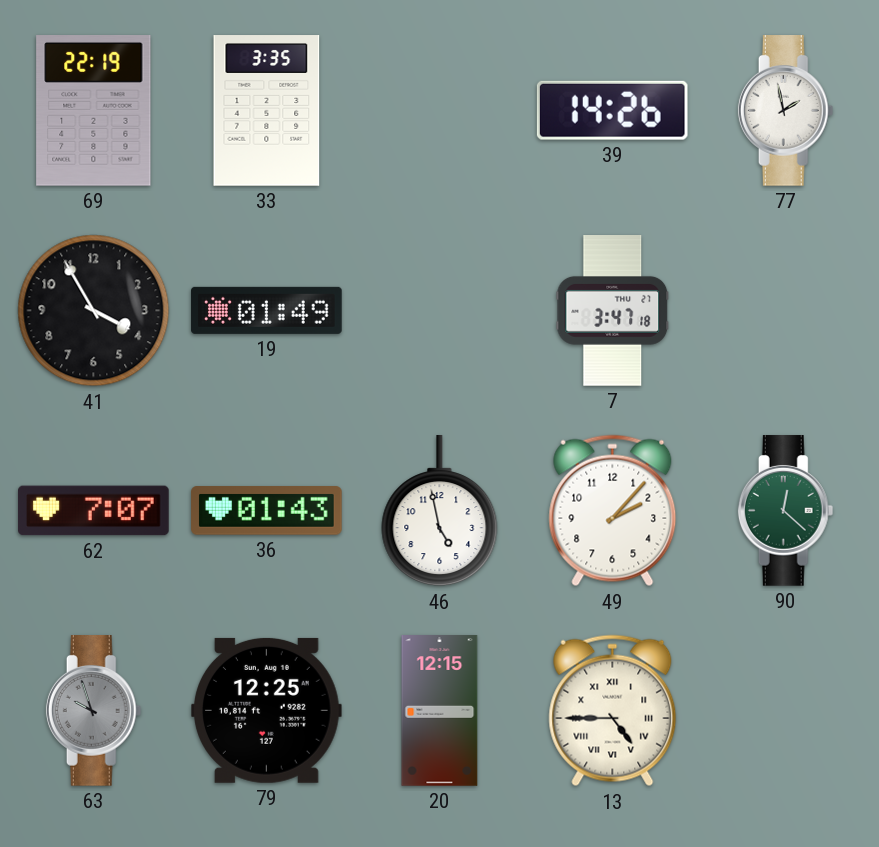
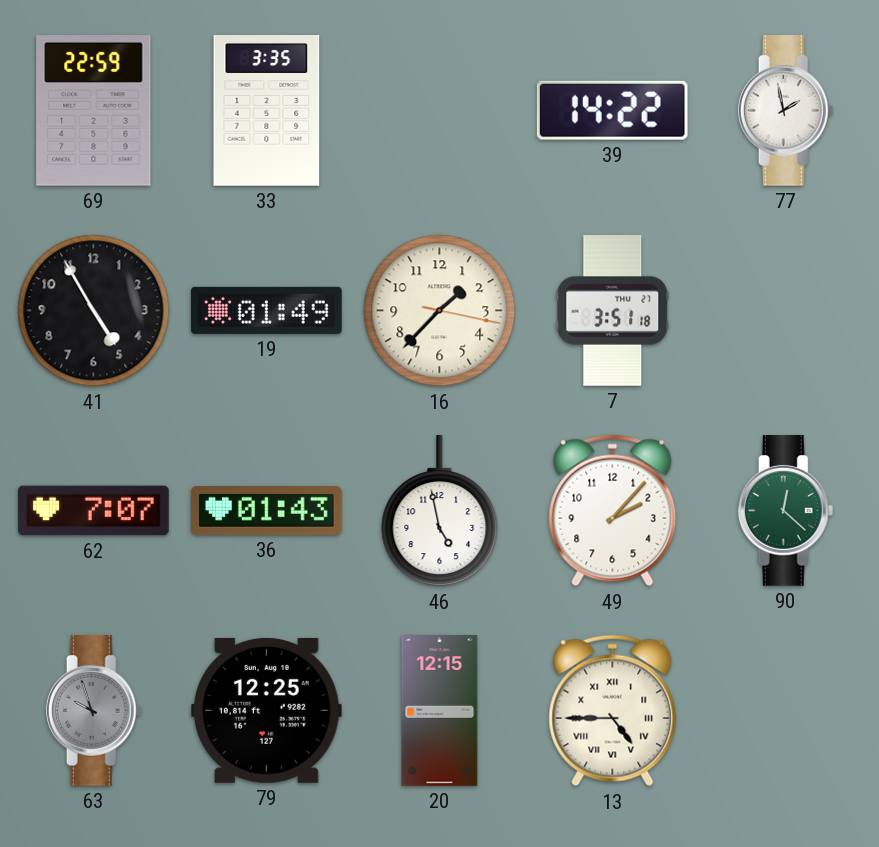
69: 22:19 -> 22:59 (94, 111)
39: 14:26 -> 14:22 (612, 110)
41: 3:55 -> 4:55 (94, 311)
16: none -> 1:37 (440, 311)
7: 3:47 -> 3:51 (613, 311)
